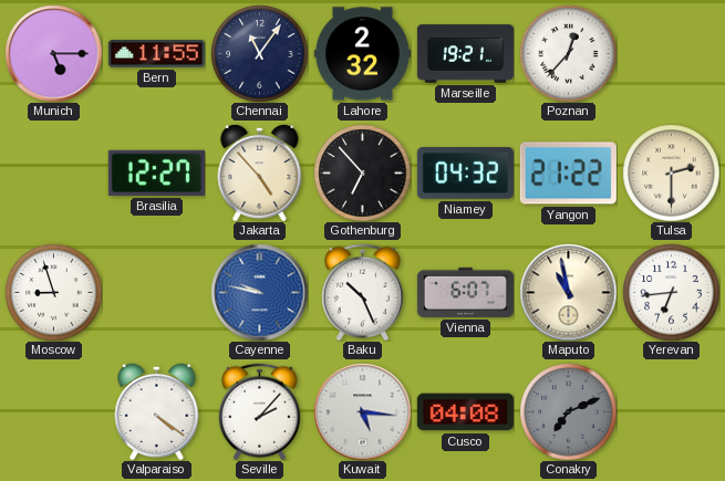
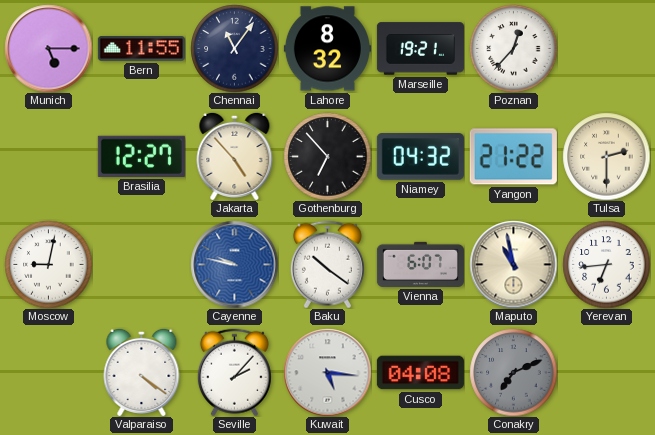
Lahore: 2:32 -> 8:32 (327, 49)
Moscow: 8:57 -> 9:02 (48, 264)
Baku: 10:26 -> 10:21 (327, 264)
